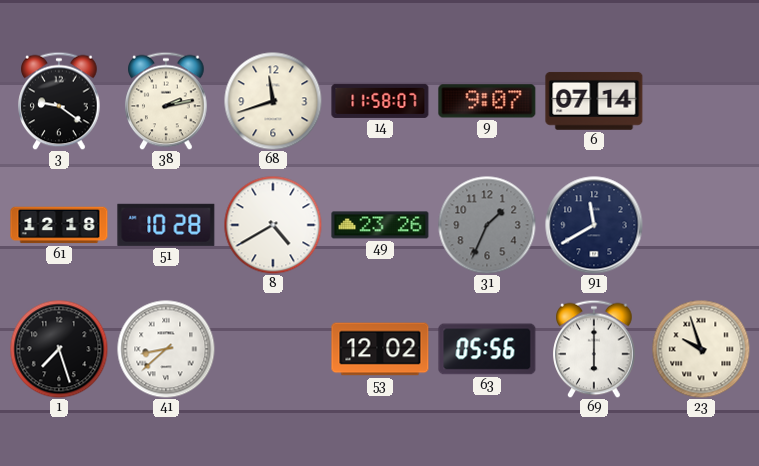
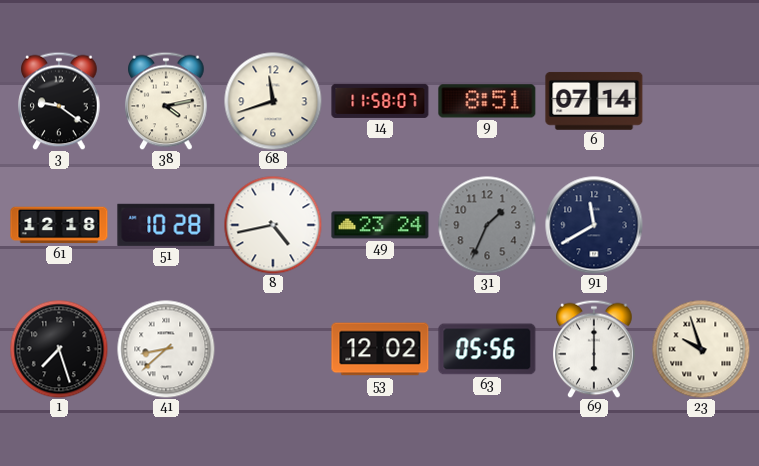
38: 2:13 -> 4:13 (166, 101)
9: 9:07 -> 8:51 (487, 101)
8: 4:40 -> 4:43 (273, 225)
49: 23:26 -> 23:24 (380, 225)
